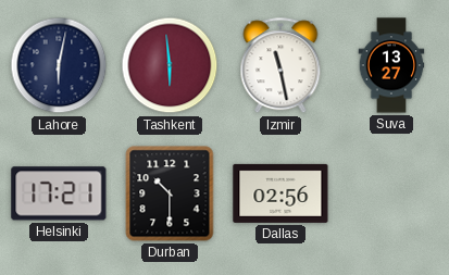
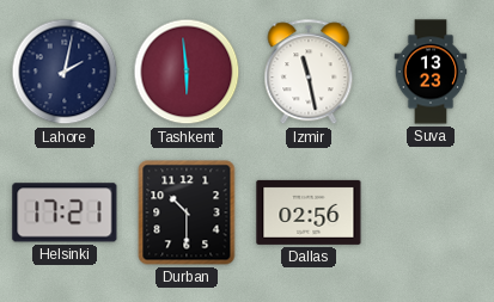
Lahore: 6:02 -> 2:02 (65, 72)
Suva: 13:27 -> 13:23 (431, 72)
